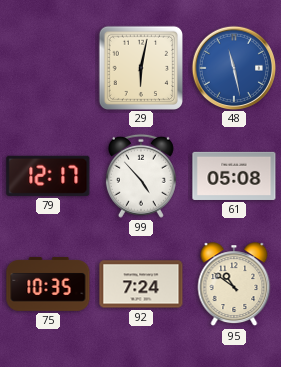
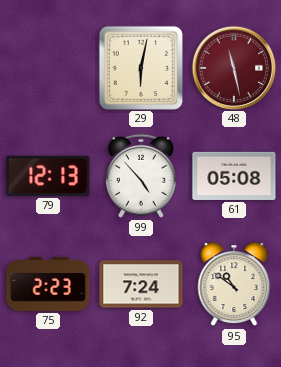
48 dial: blue -> burgundy (233, 67)
79: 12:17 -> 12:13 (48, 176)
75: 10:35 -> 2:23 (48, 284)
